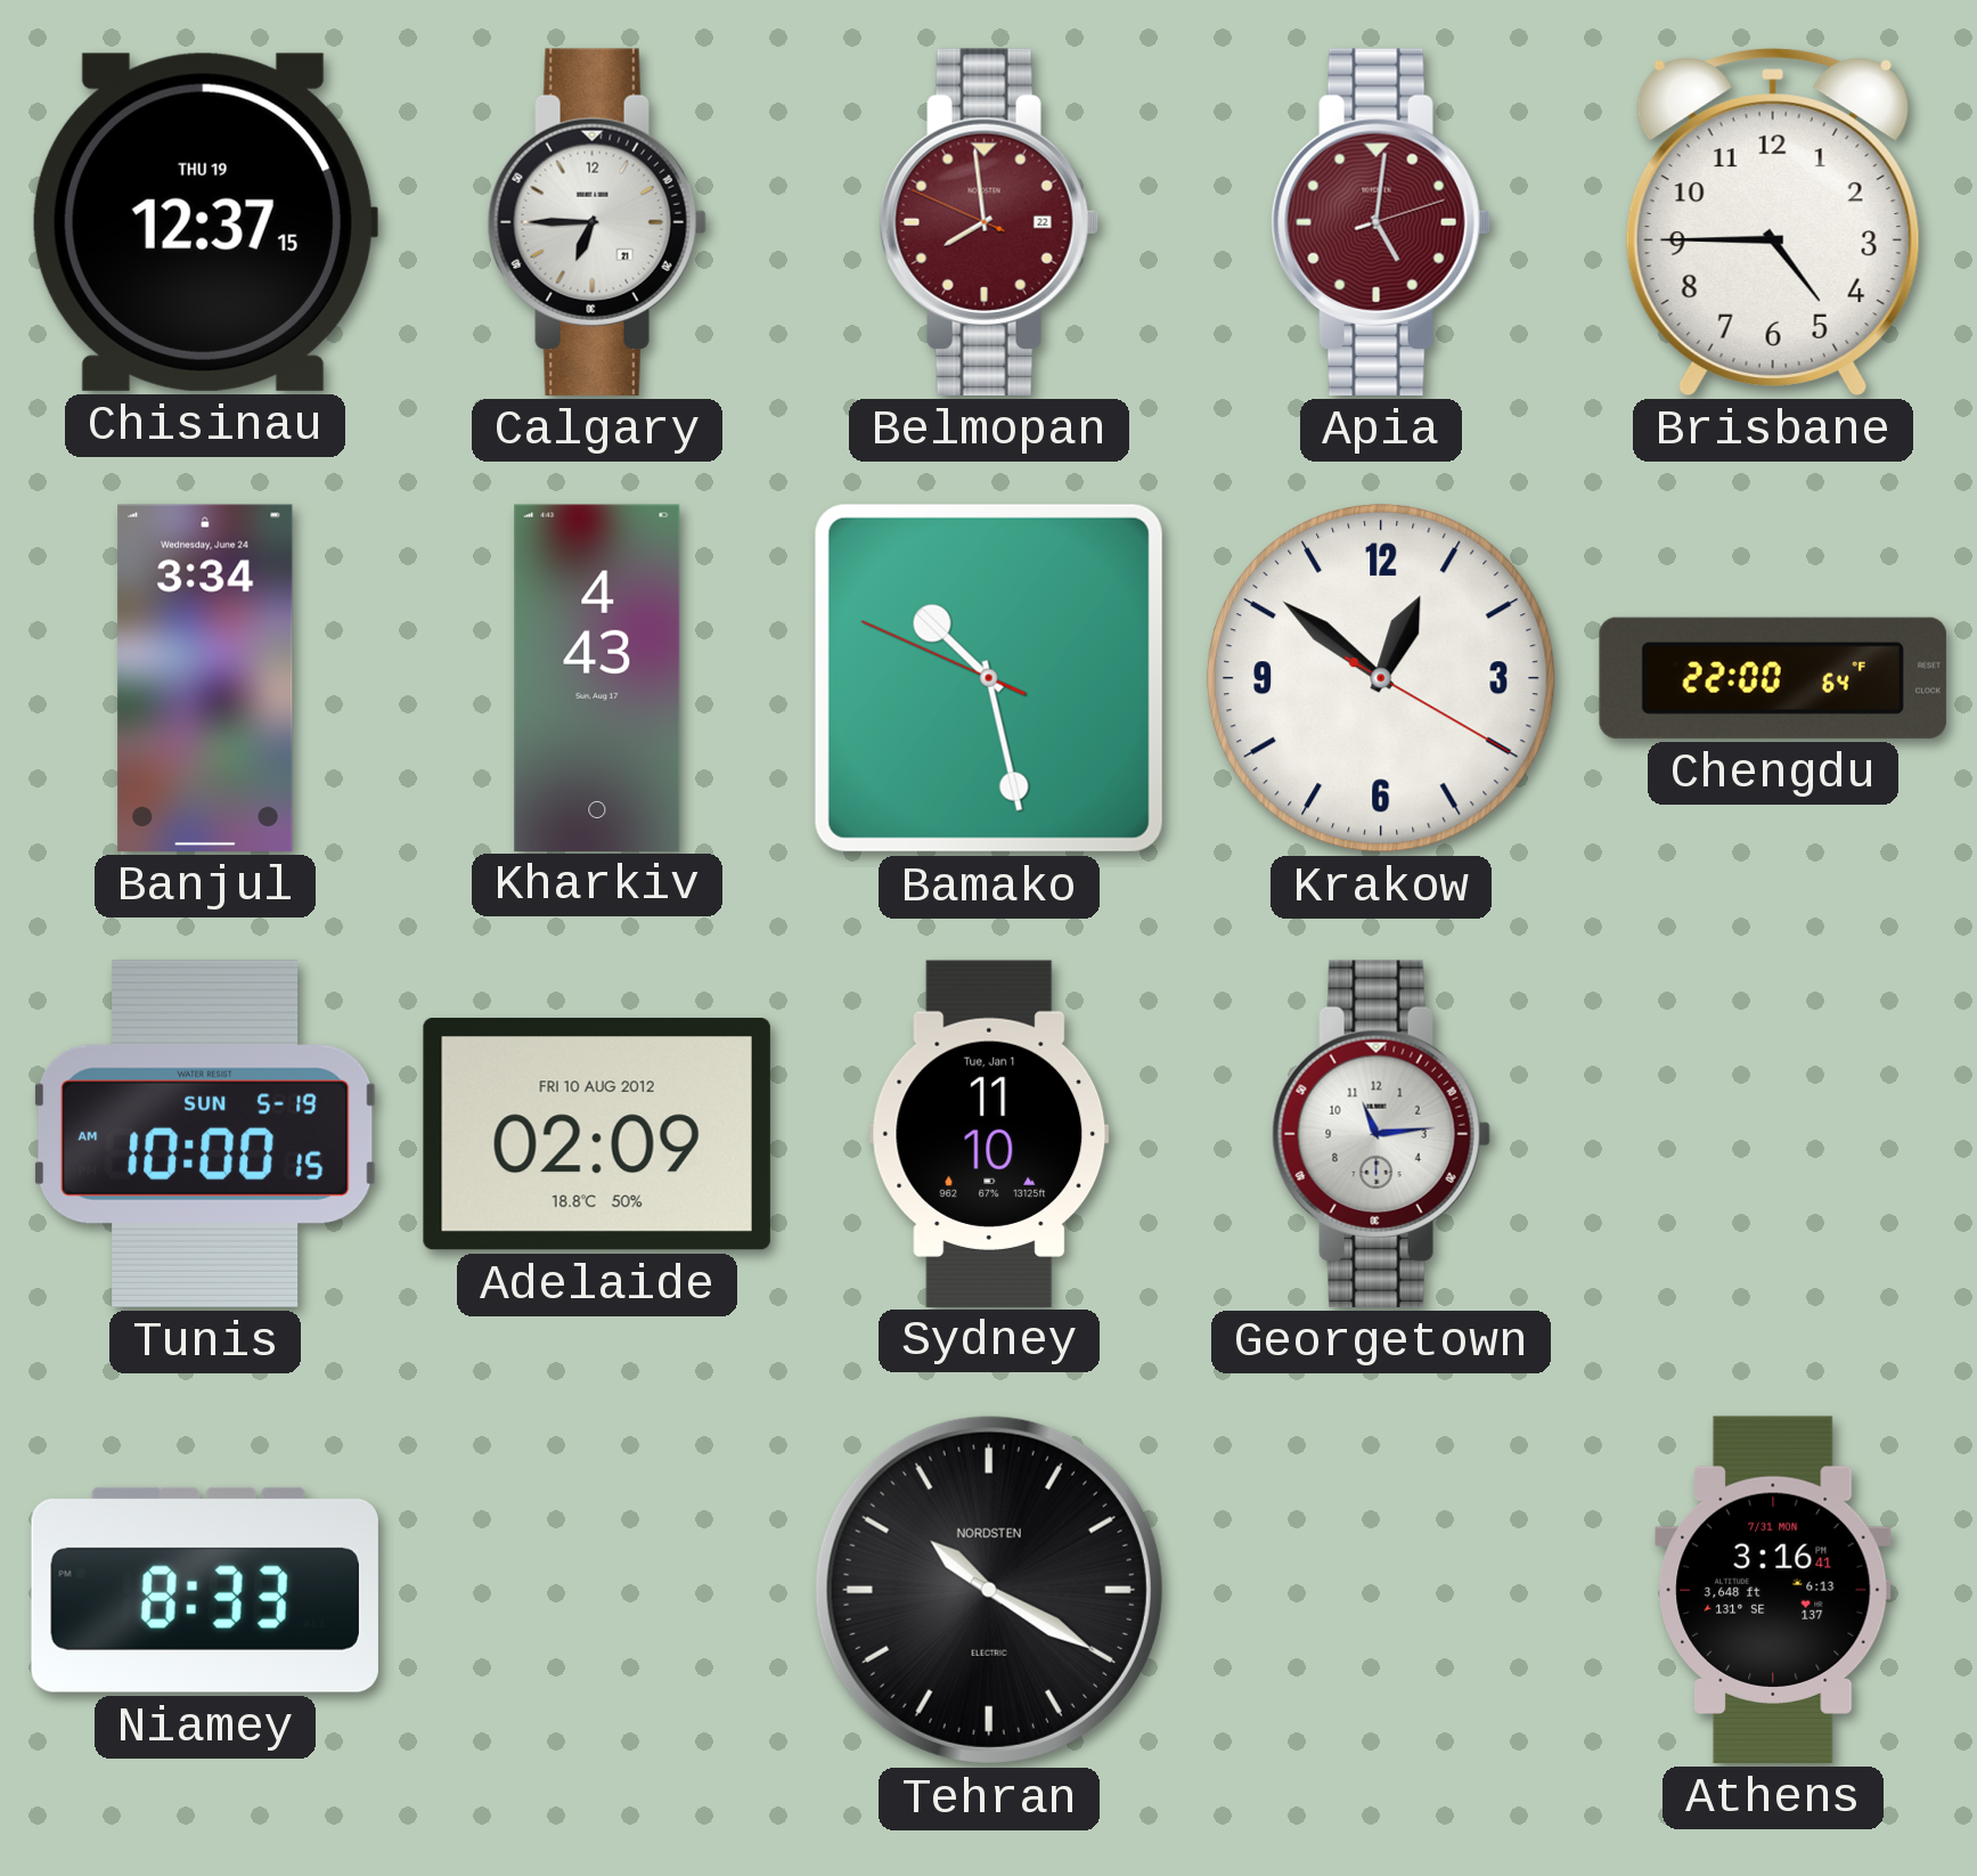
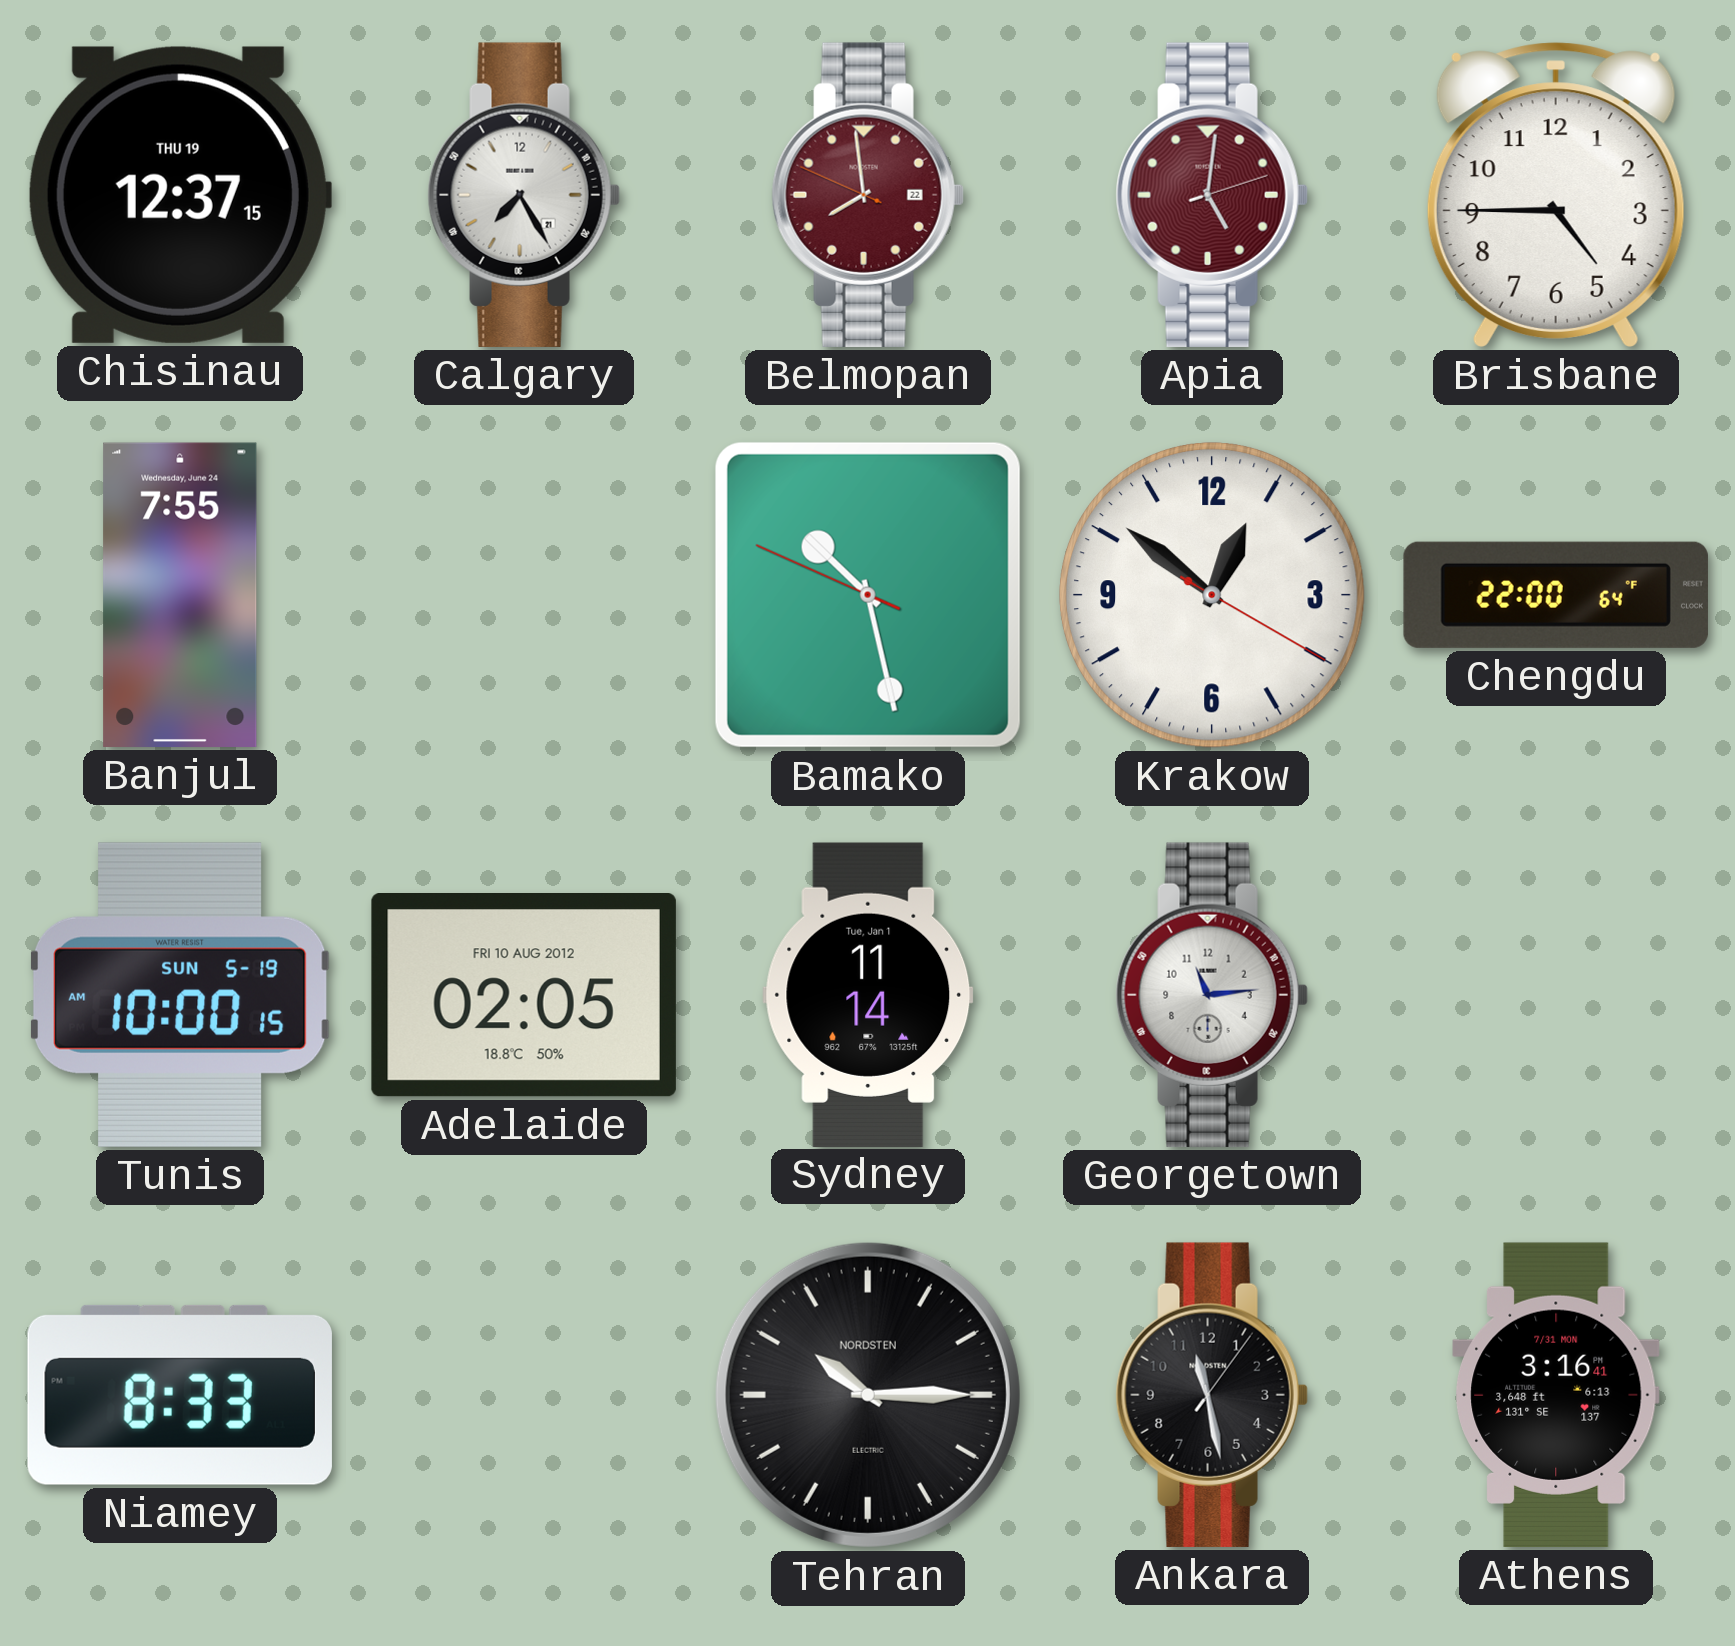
Calgary: 6:45 -> 7:25 (524, 195)
Banjul: 3:34 -> 7:55 (180, 595)
Kharkiv: 4:43 -> none (597, 677)
Adelaide: 02:09 -> 02:05 (524, 996)
Sydney: 11:10 -> 11:14 (868, 994)
Tehran: 10:20 -> 10:15 (868, 1395)
Ankara: none -> 11:28 (1212, 1395)
